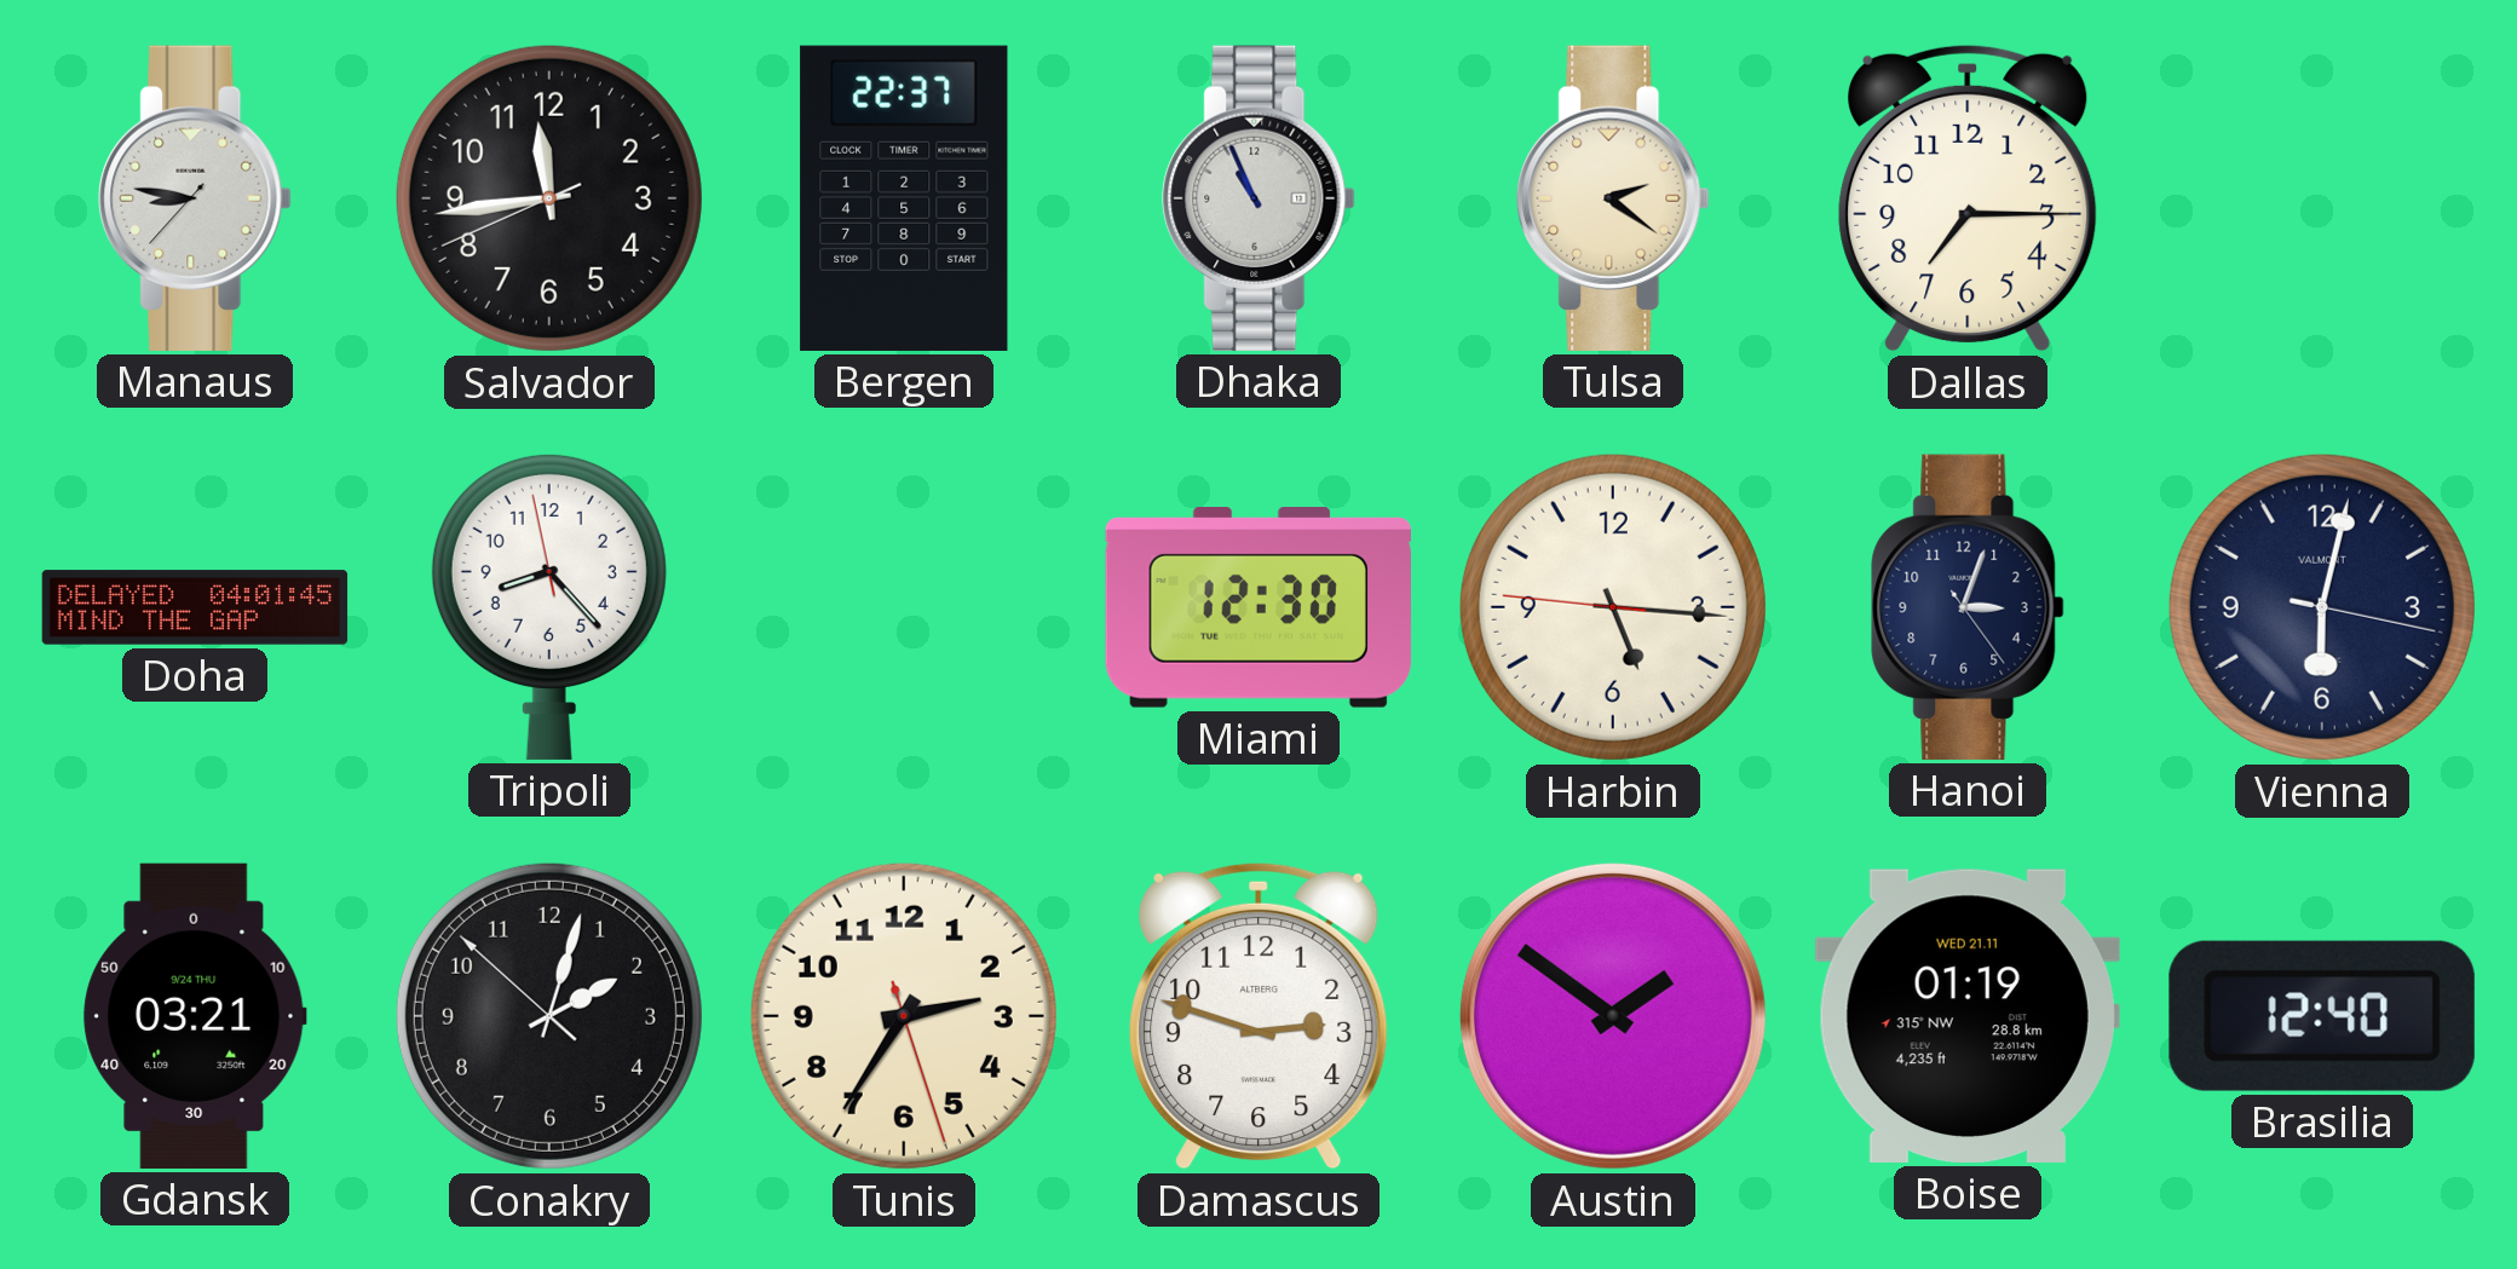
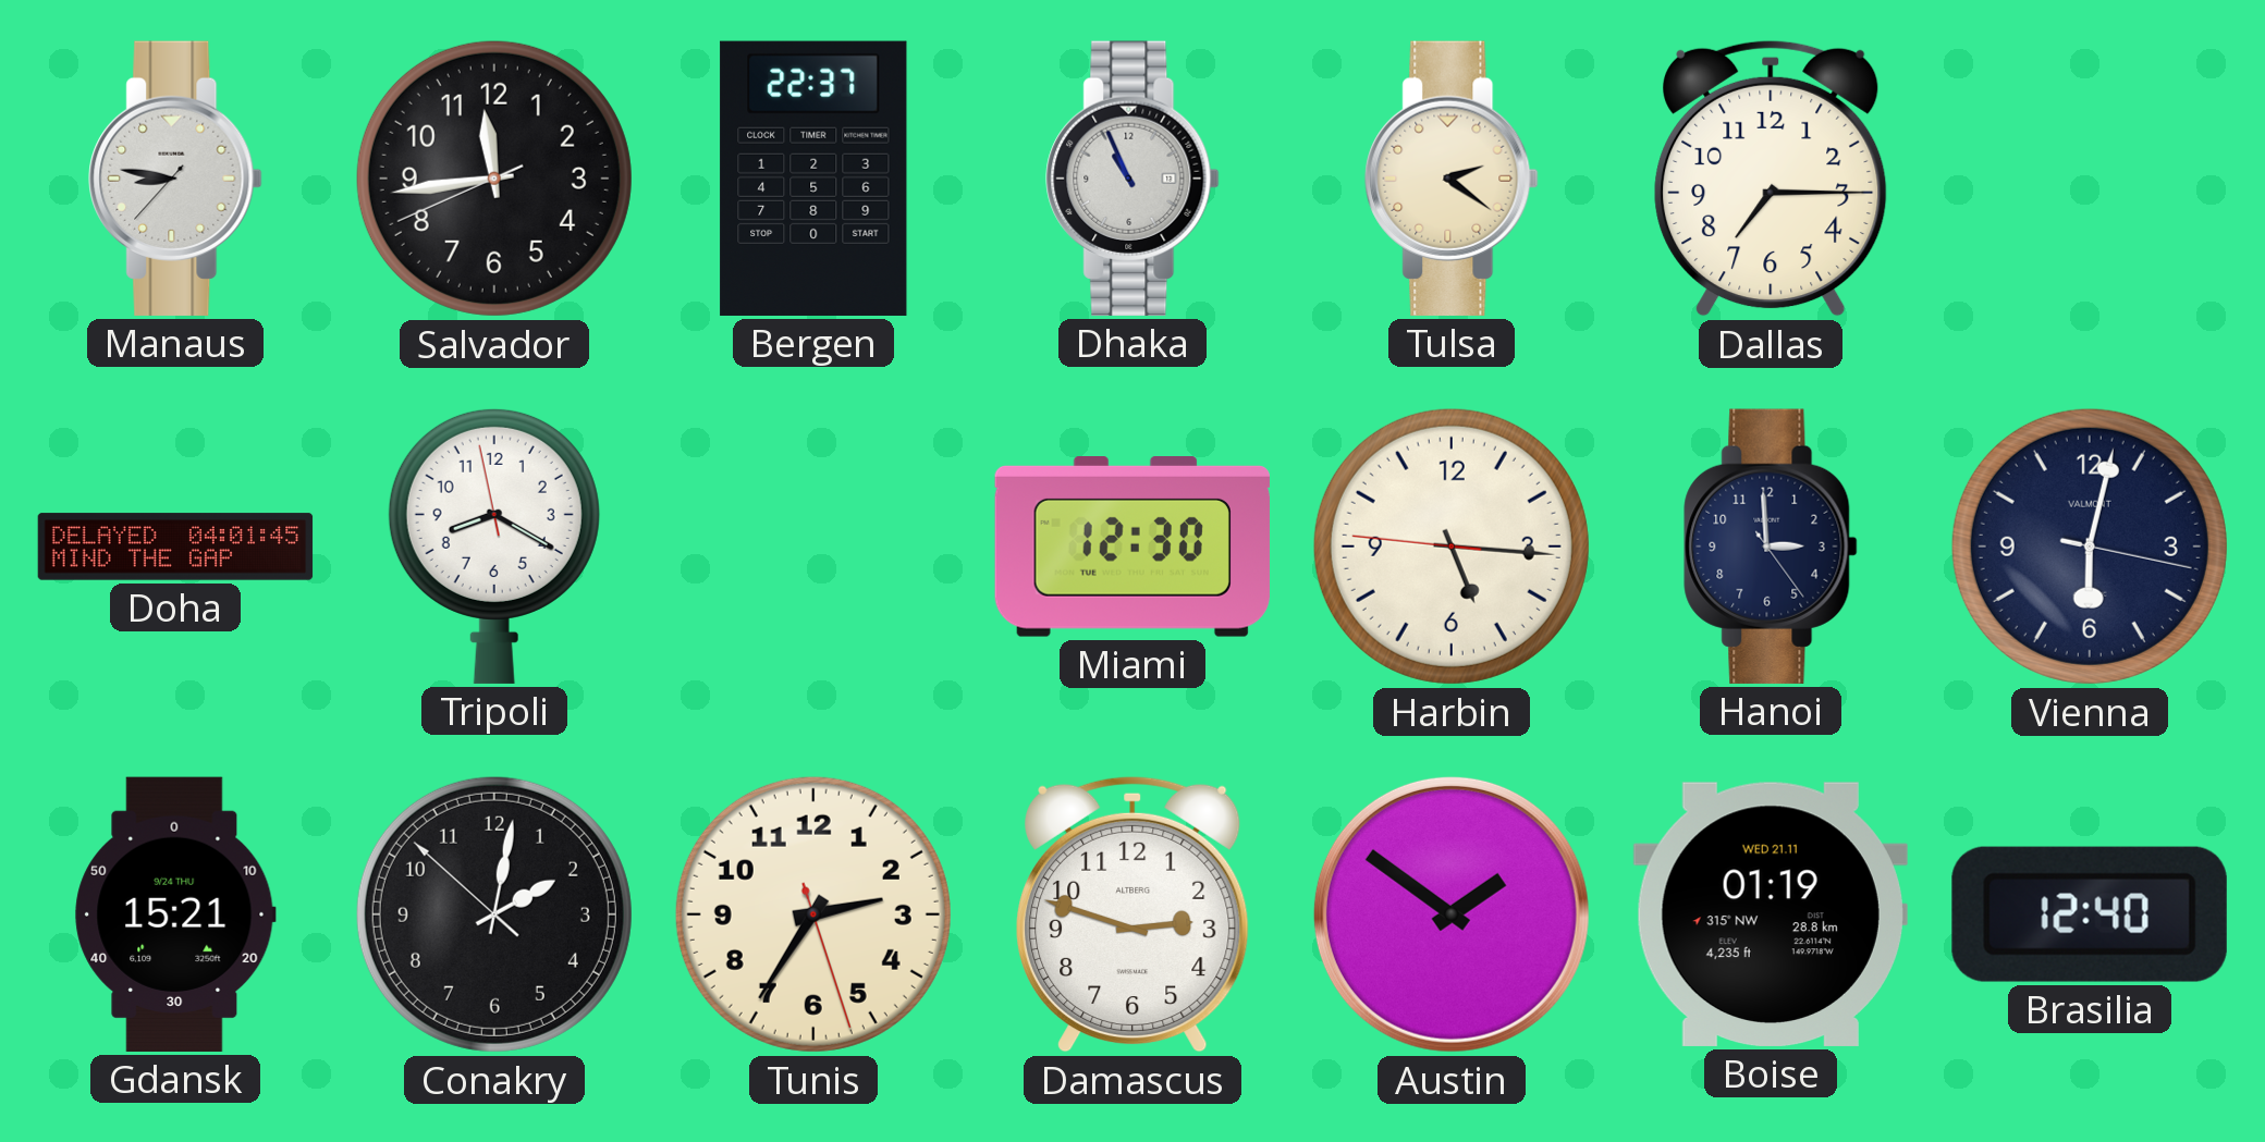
Tripoli: 8:22 -> 8:19 (494, 545)
Hanoi: 3:03 -> 2:59 (1771, 547)
Gdansk: 03:21 -> 15:21 (175, 914)
Conakry: 2:02 -> 2:01 (494, 914)
